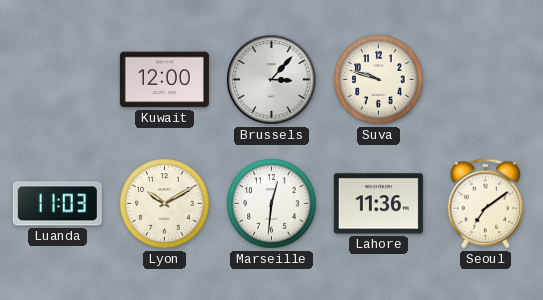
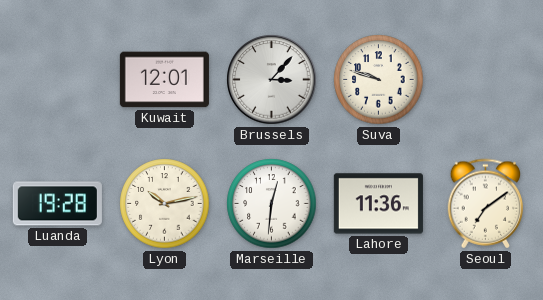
Kuwait: 12:00 -> 12:01 (164, 80)
Luanda: 11:03 -> 19:28 (57, 204)
Lyon: 10:10 -> 10:13 (165, 204)
